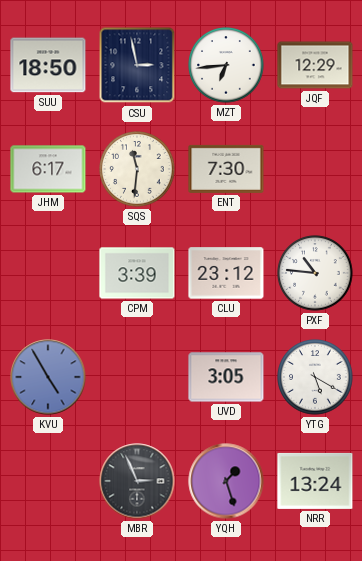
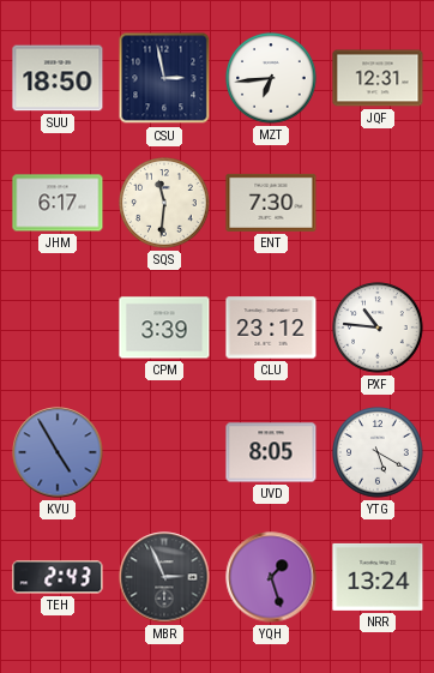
JQF: 12:29 -> 12:31 (378, 78)
UVD: 3:05 -> 8:05 (271, 452)
TEH: none -> 2:43 (58, 577)
